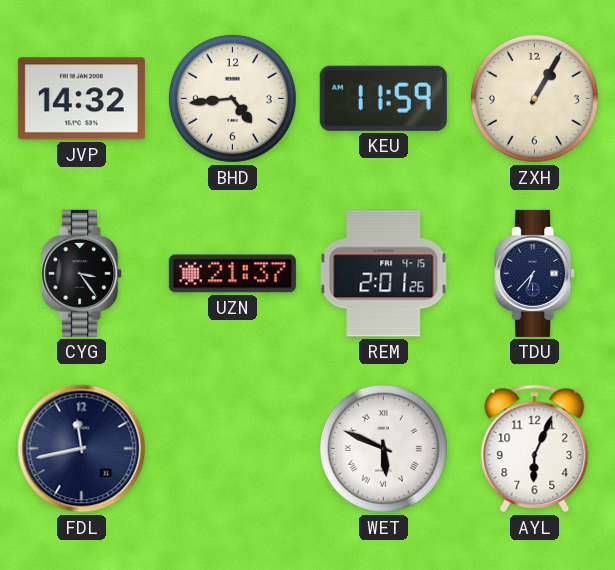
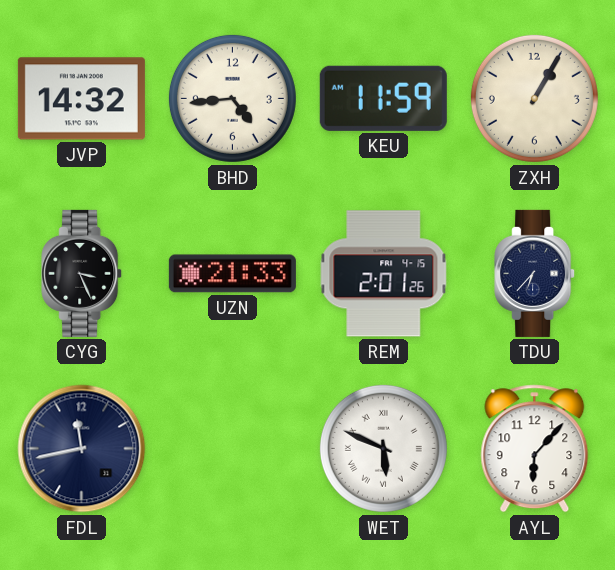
CYG: 3:24 -> 3:26 (82, 273)
UZN: 21:37 -> 21:33 (232, 274)
AYL: 6:04 -> 6:07 (535, 449)
